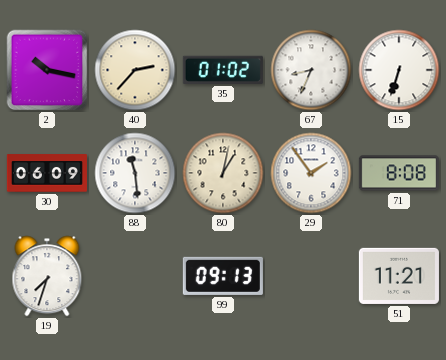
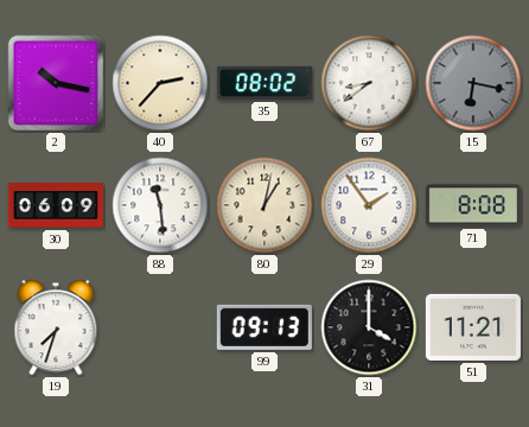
35: 01:02 -> 08:02 (264, 83)
67: 8:34 -> 8:39 (369, 83)
15: 6:33 -> 6:17 (473, 83)
15 dial: white -> grey (473, 83)
31: none -> 4:00 (369, 327)
